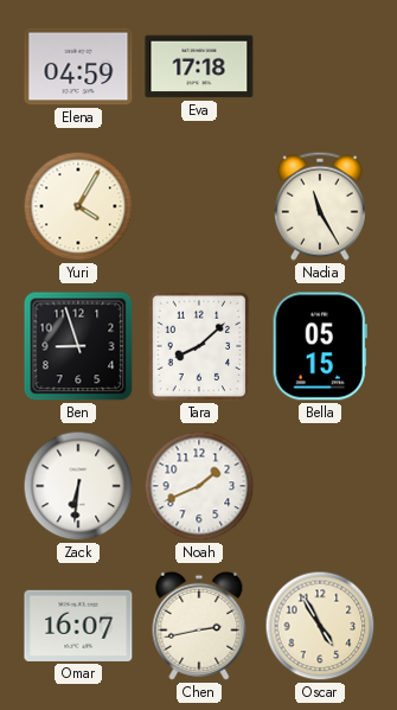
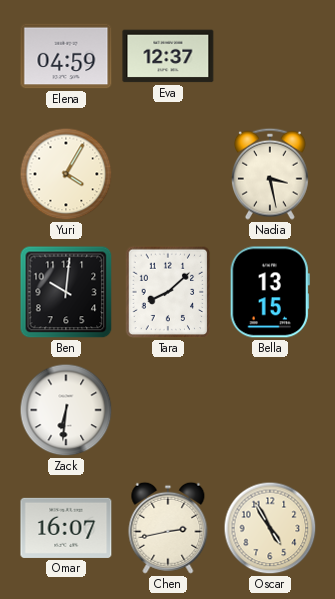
Eva: 17:18 -> 12:37 (168, 56)
Nadia: 11:25 -> 3:28 (270, 174)
Ben: 8:57 -> 10:01 (66, 292)
Bella: 05:15 -> 13:15 (270, 292)
Noah: 1:41 -> none (199, 486)
